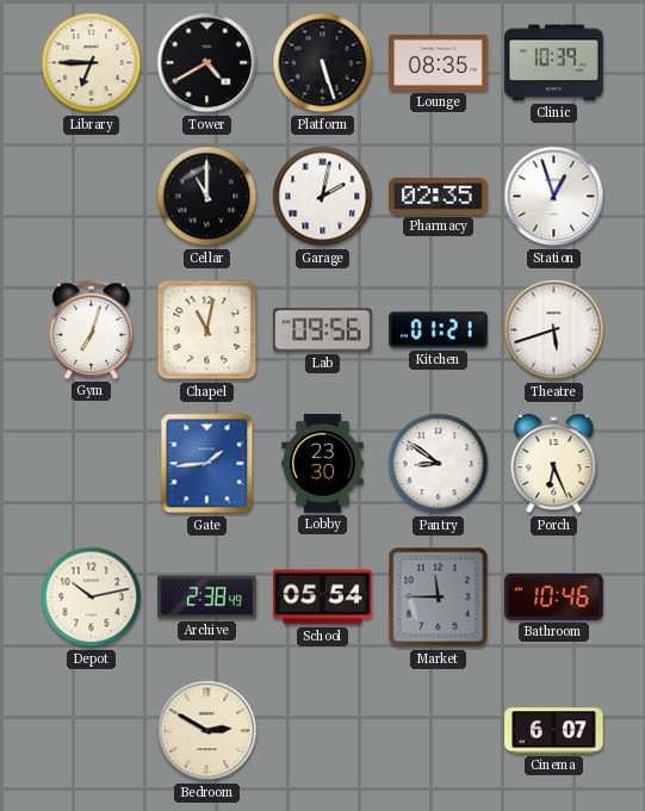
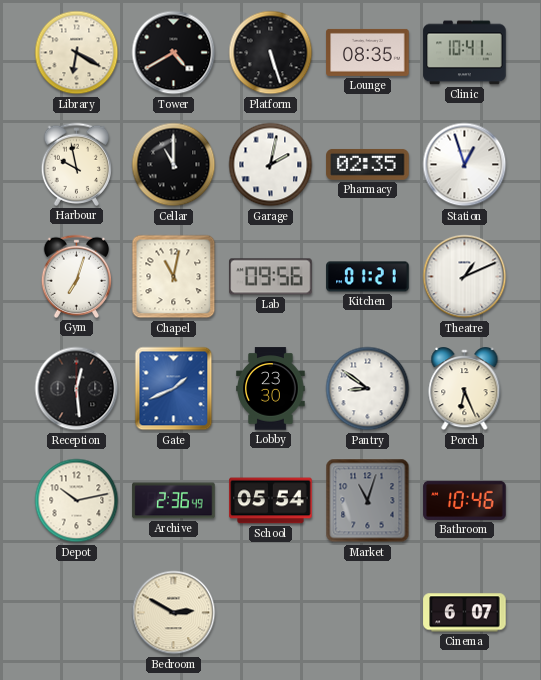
Library: 6:45 -> 6:20 (77, 53)
Clinic: 10:39 -> 10:41 (465, 53)
Harbour: none -> 9:58 (76, 164)
Theatre: 5:42 -> 1:11 (465, 277)
Reception: none -> 12:29 (77, 389)
Gate: 1:44 -> 1:41 (174, 389)
Archive: 2:38 -> 2:36 (174, 501)
Market: 11:45 -> 11:03 (368, 501)
